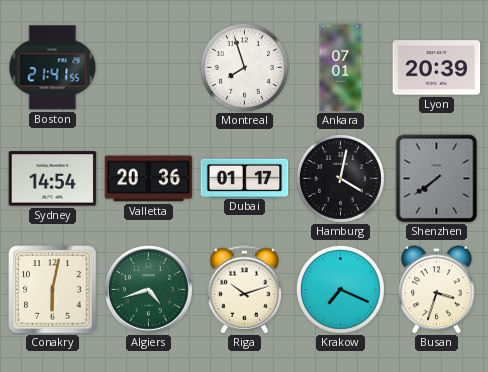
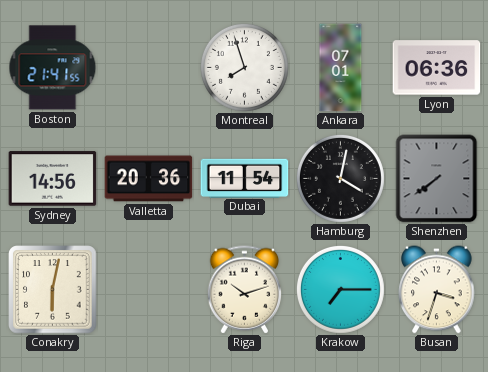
Lyon: 20:39 -> 06:36 (437, 68)
Sydney: 14:54 -> 14:56 (53, 179)
Dubai: 01:17 -> 11:54 (245, 178)
Algiers: 4:42 -> none (148, 289)
Krakow: 7:19 -> 7:15 (340, 289)
